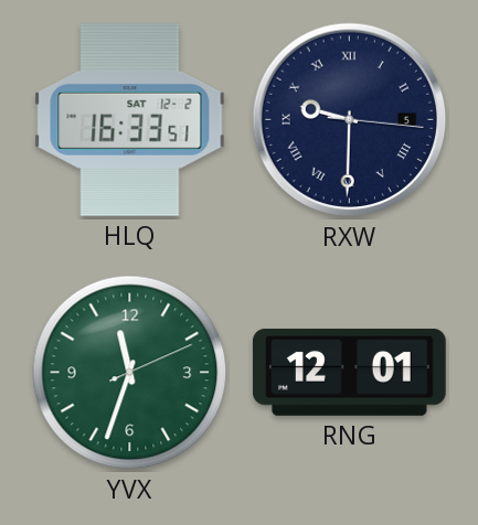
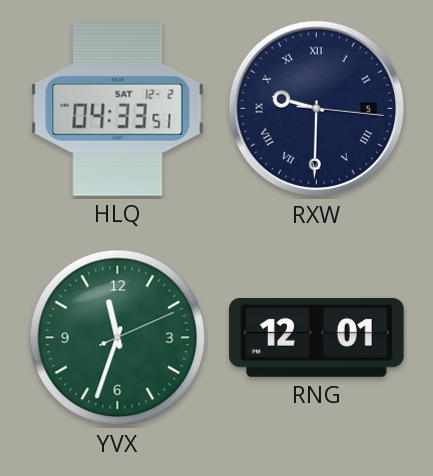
HLQ: 16:33 -> 04:33 (118, 109)
